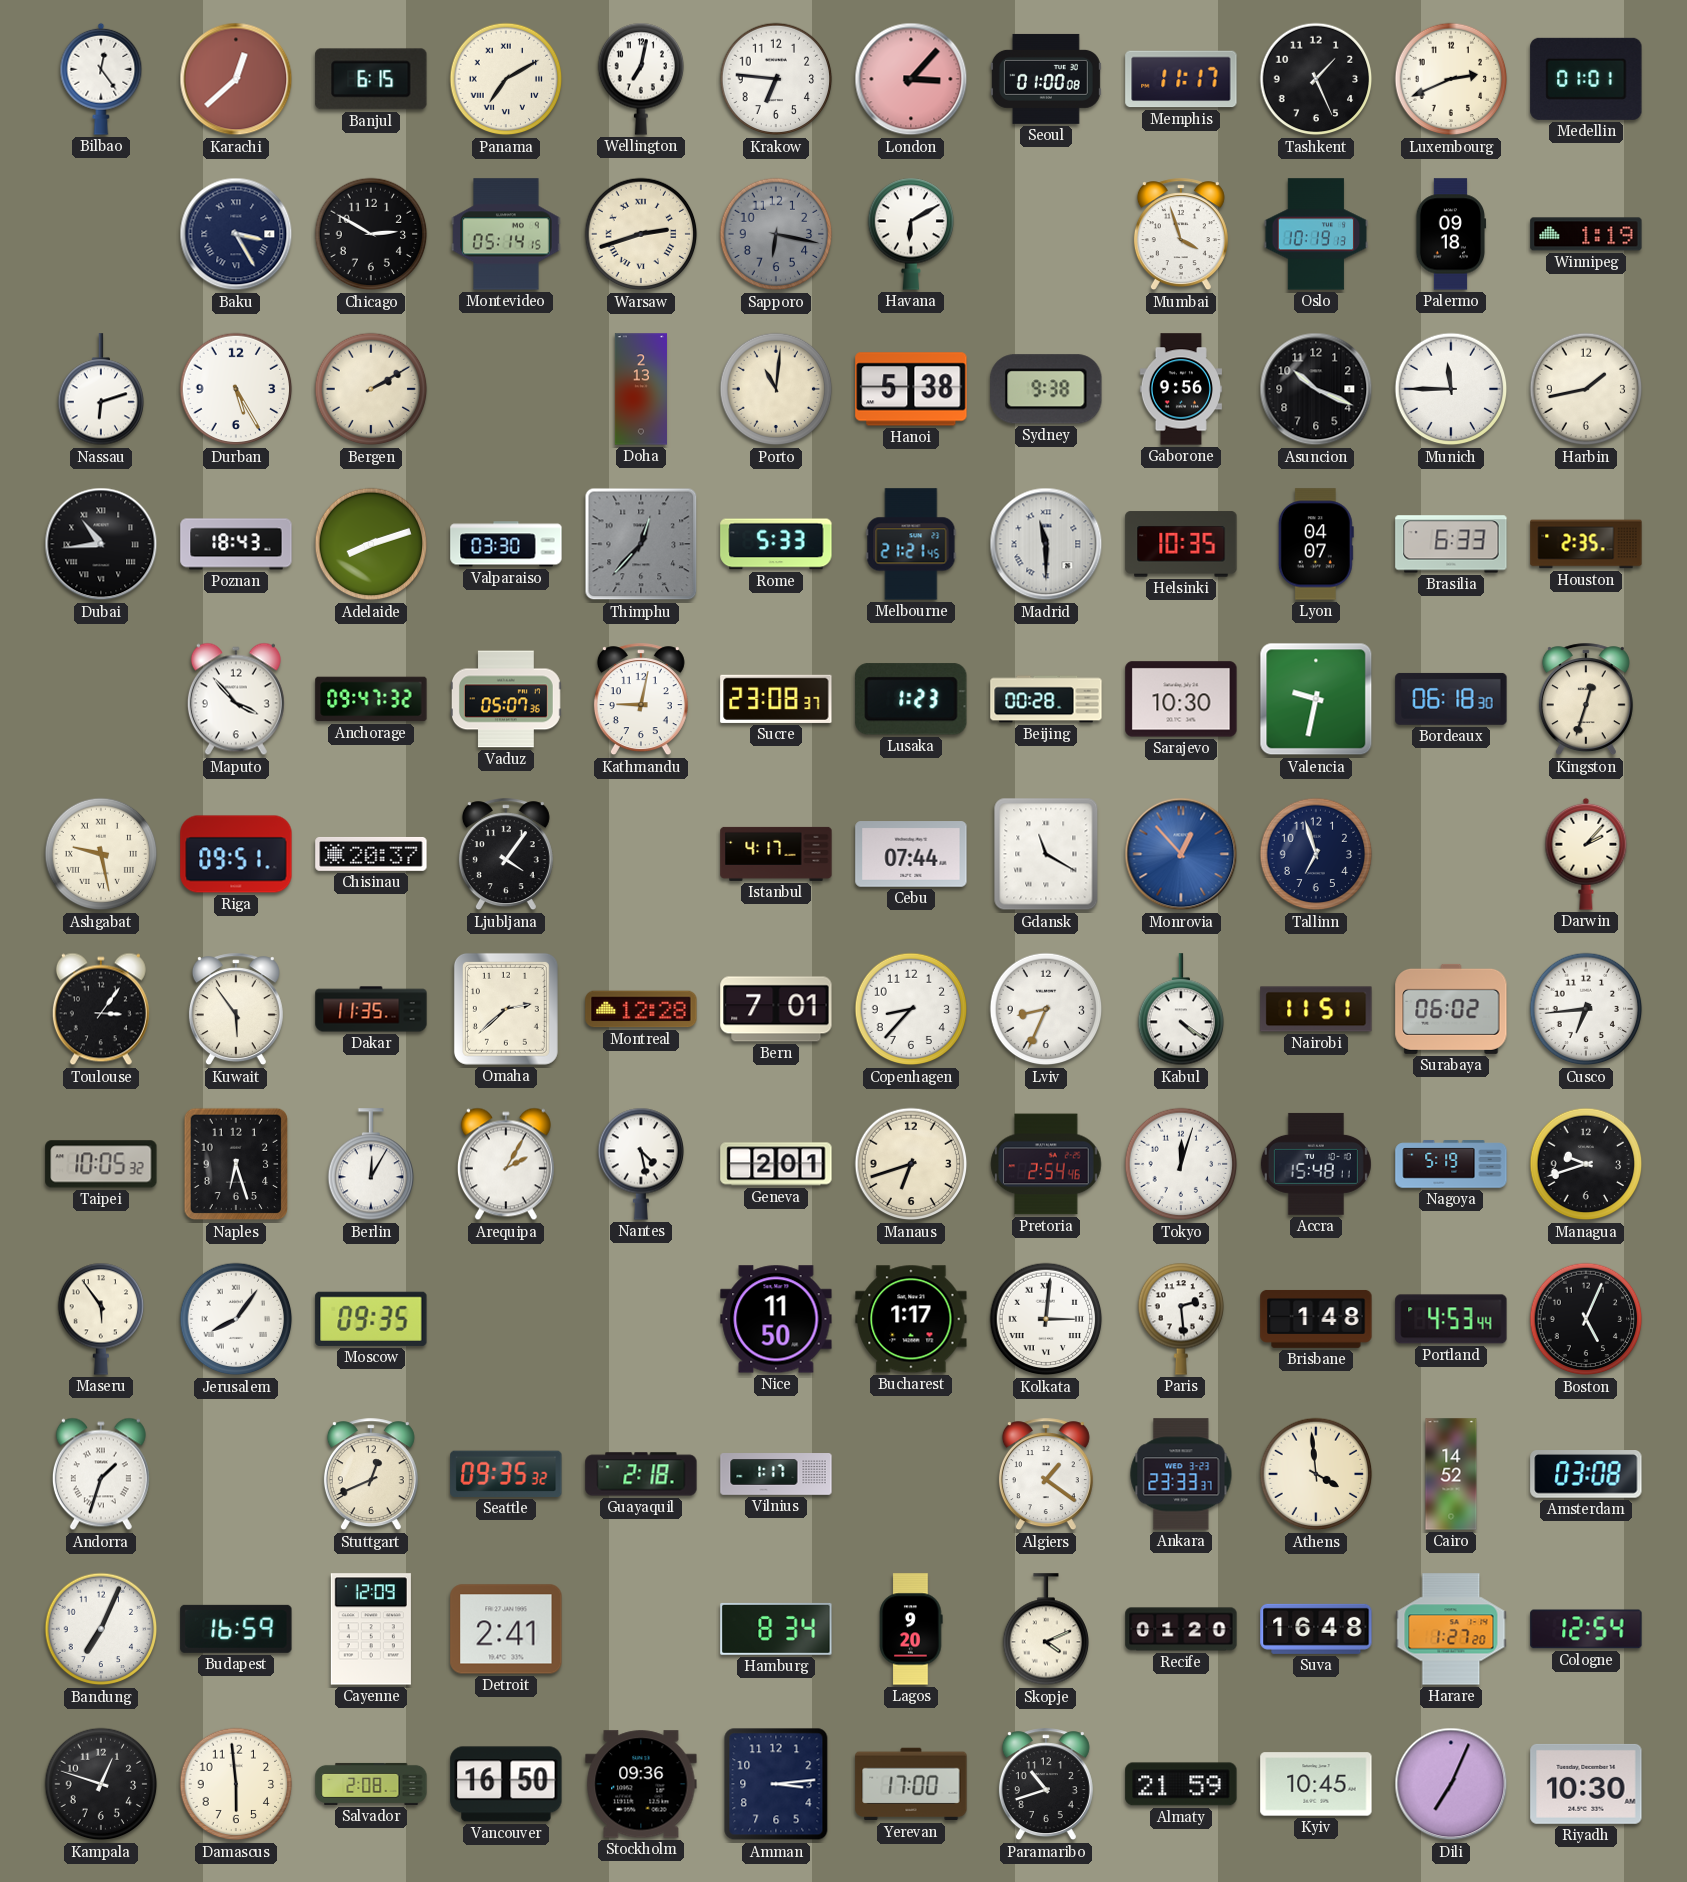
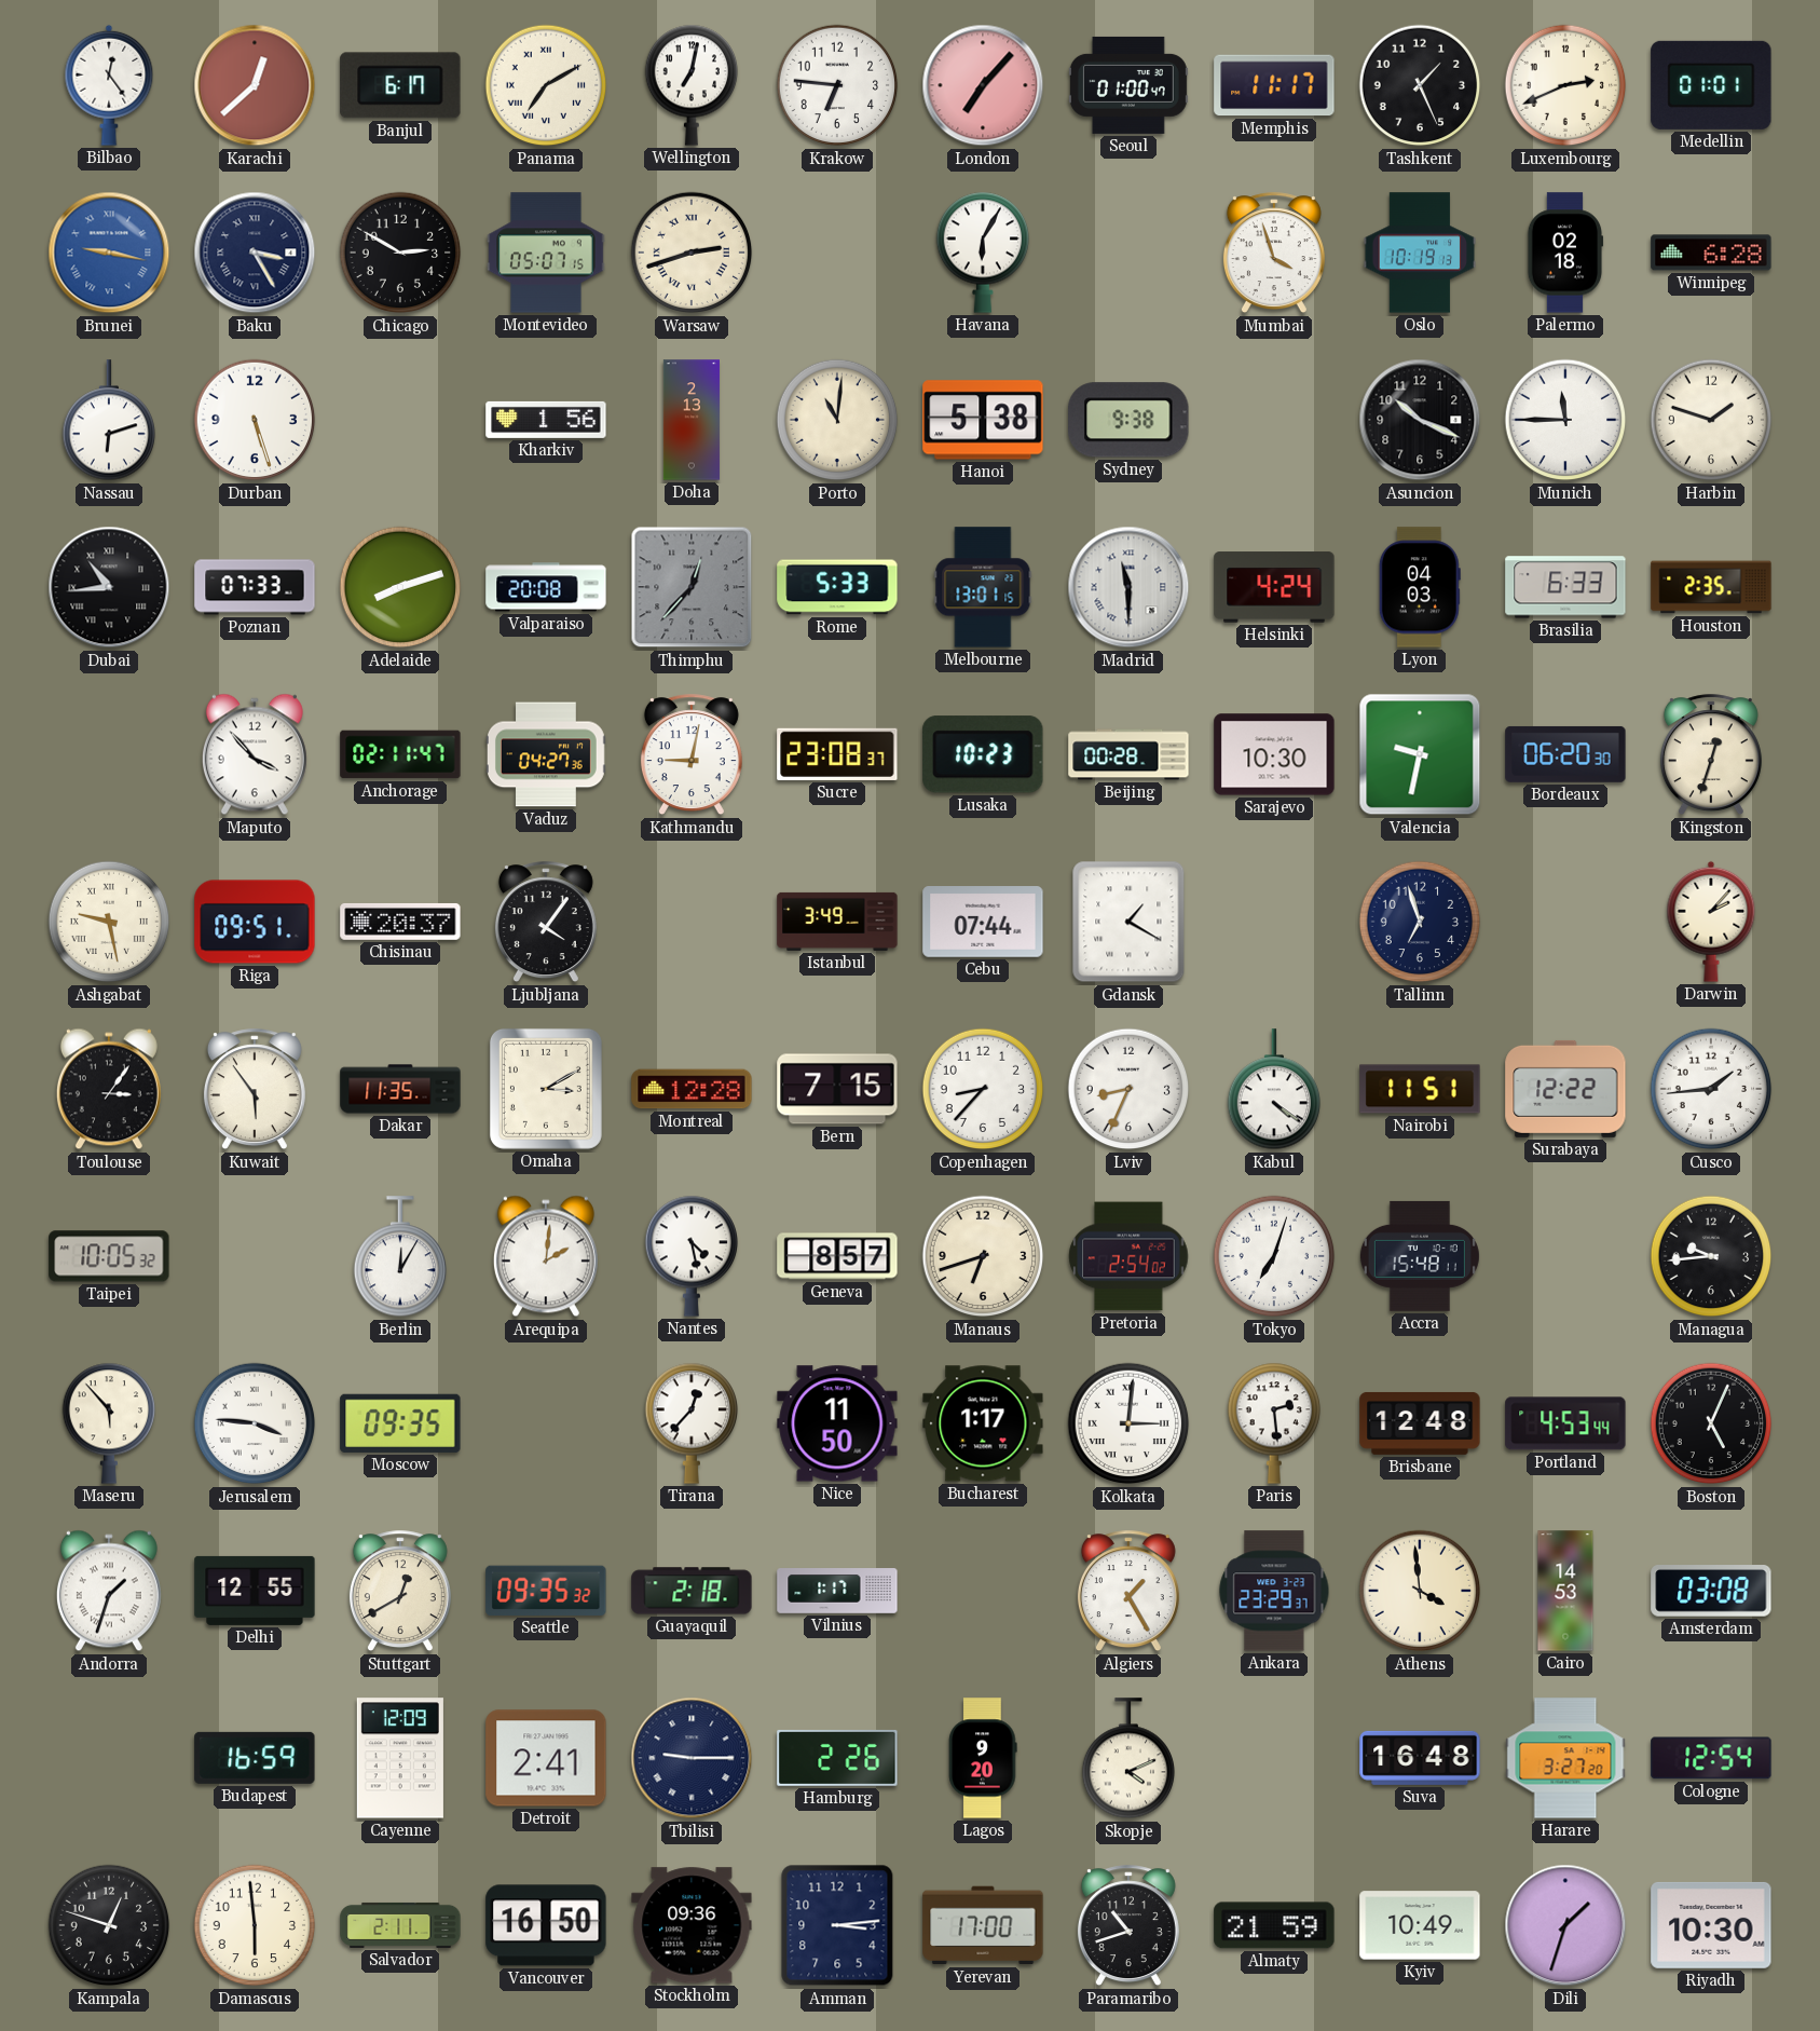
Banjul: 6:15 -> 6:17 (400, 85)
London: 3:07 -> 7:07 (983, 85)
Seoul: 01:00:08 -> 01:00:47 (1128, 85)
Brunei: none -> 9:17 (109, 253)
Montevideo: 05:14 -> 05:07 (546, 253)
Sapporo: 6:17 -> none (776, 234)
Havana: 6:10 -> 6:05 (983, 253)
Palermo: 09:18 -> 02:18 (1565, 253)
Winnipeg: 1:19 -> 6:28 (1711, 253)
Durban: 5:25 -> 5:27 (255, 420)
Bergen: 2:10 -> none (371, 389)
Kharkiv: none -> 1:56 (546, 420)
Gaborone: 9:56 -> none (1180, 389)
Harbin: 1:43 -> 1:48 (1711, 420)
Poznan: 18:43 -> 07:33 (255, 587)
Valparaiso: 03:30 -> 20:08 (546, 587)
Melbourne: 21:21 -> 13:01 (983, 587)
Helsinki: 10:35 -> 4:24 (1274, 587)
Lyon: 04:07 -> 04:03 (1420, 587)
Anchorage: 09:47 -> 02:11 (400, 754)
Vaduz: 05:07 -> 04:27 (546, 754)
Lusaka: 1:23 -> 10:23 (983, 754)
Bordeaux: 06:18 -> 06:20 (1565, 754)
Istanbul: 4:17 -> 3:49 (837, 922)
Gdansk: 11:20 -> 1:20 (1128, 922)
Monrovia: 12:53 -> none (1181, 854)
Omaha: 2:38 -> 3:10 (546, 1089)
Bern: 7:01 -> 7:15 (837, 1089)
Surabaya: 06:02 -> 12:22 (1565, 1089)
Cusco: 6:44 -> 1:44 (1711, 1089)
Naples: 6:27 -> none (236, 1164)
Arequipa: 2:05 -> 2:01 (546, 1256)
Geneva: 2:01 -> 8:57 (837, 1256)
Pretoria: 2:54:46 -> 2:54:02 (1128, 1256)
Tokyo: 12:03 -> 7:03 (1274, 1256)
Nagoya: 5:19 -> none (1451, 1164)
Managua: 9:42 -> 9:44 (1711, 1256)
Maseru: 5:54 -> 5:53 (109, 1423)
Jerusalem: 8:06 -> 3:46 (255, 1423)
Tirana: none -> 12:37 (692, 1423)
Brisbane: 1:48 -> 12:48 (1420, 1423)
Delhi: none -> 12:55 (255, 1591)
Stuttgart: 12:41 -> 12:40 (400, 1592)
Algiers: 1:21 -> 1:25 (1128, 1592)
Ankara: 23:33 -> 23:29 (1274, 1591)
Cairo: 14:52 -> 14:53 (1565, 1591)
Bandung: 7:04 -> none (101, 1629)
Tbilisi: none -> 9:15 (692, 1758)
Hamburg: 8:34 -> 2:26 (837, 1758)
Recife: 01:20 -> none (1181, 1629)
Harare: 1:27 -> 3:27 (1565, 1758)
Salvador: 2:08 -> 2:11 (400, 1925)
Kyiv: 10:45 -> 10:49 (1420, 1925)
Dili: 7:04 -> 1:33 (1565, 1925)
